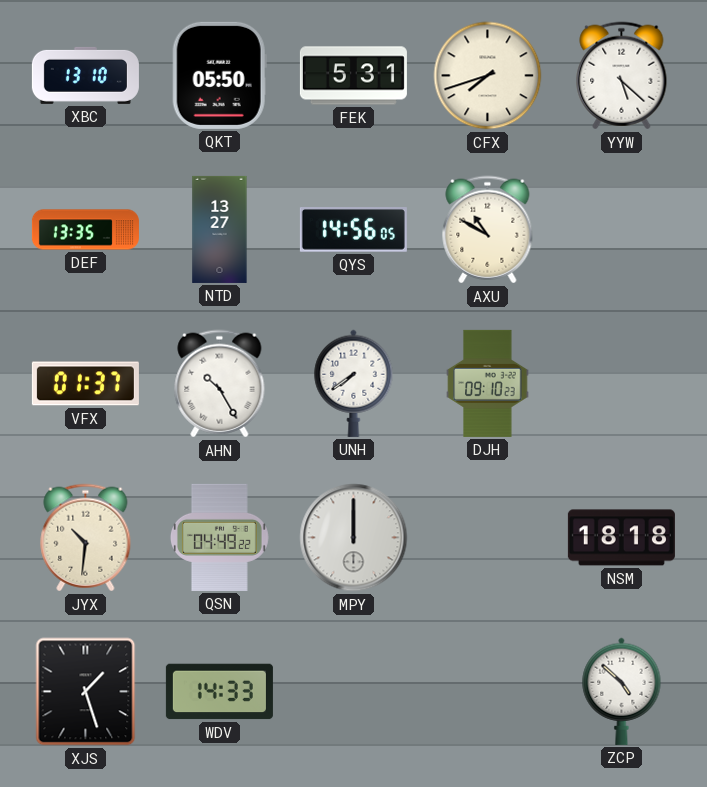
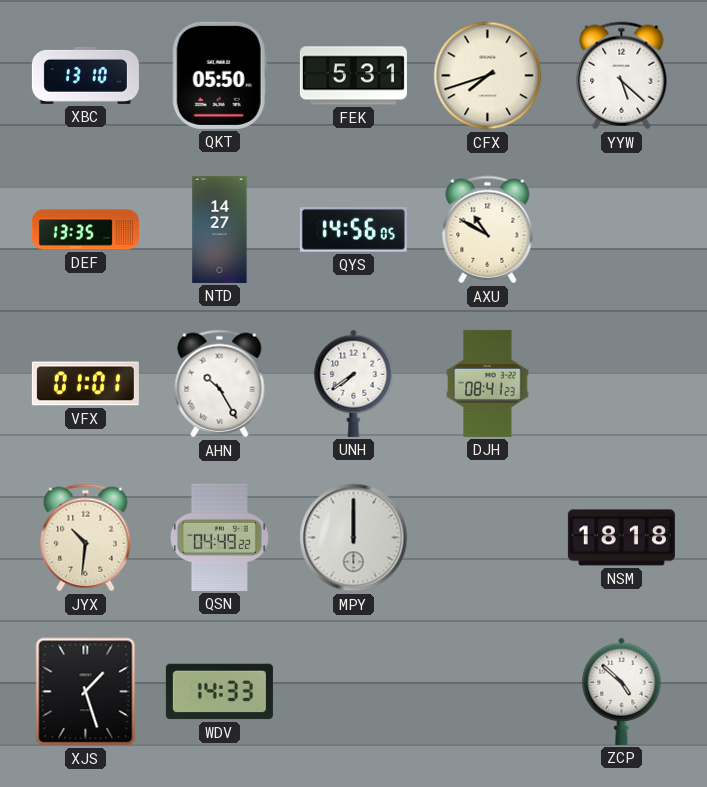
NTD: 13:27 -> 14:27 (220, 229)
VFX: 01:37 -> 01:01 (85, 384)
DJH: 09:10 -> 08:41 (488, 383)
